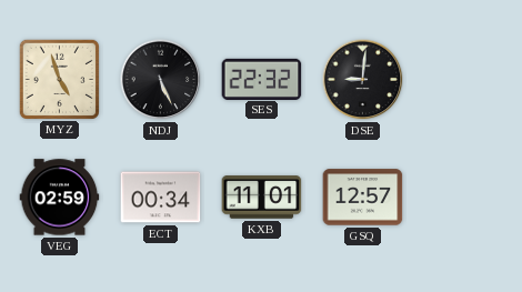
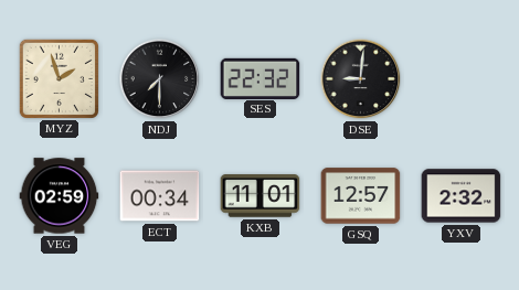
MYZ: 4:57 -> 1:57 (59, 78)
NDJ: 5:26 -> 7:30 (160, 79)
YXV: none -> 2:32 (462, 196)
